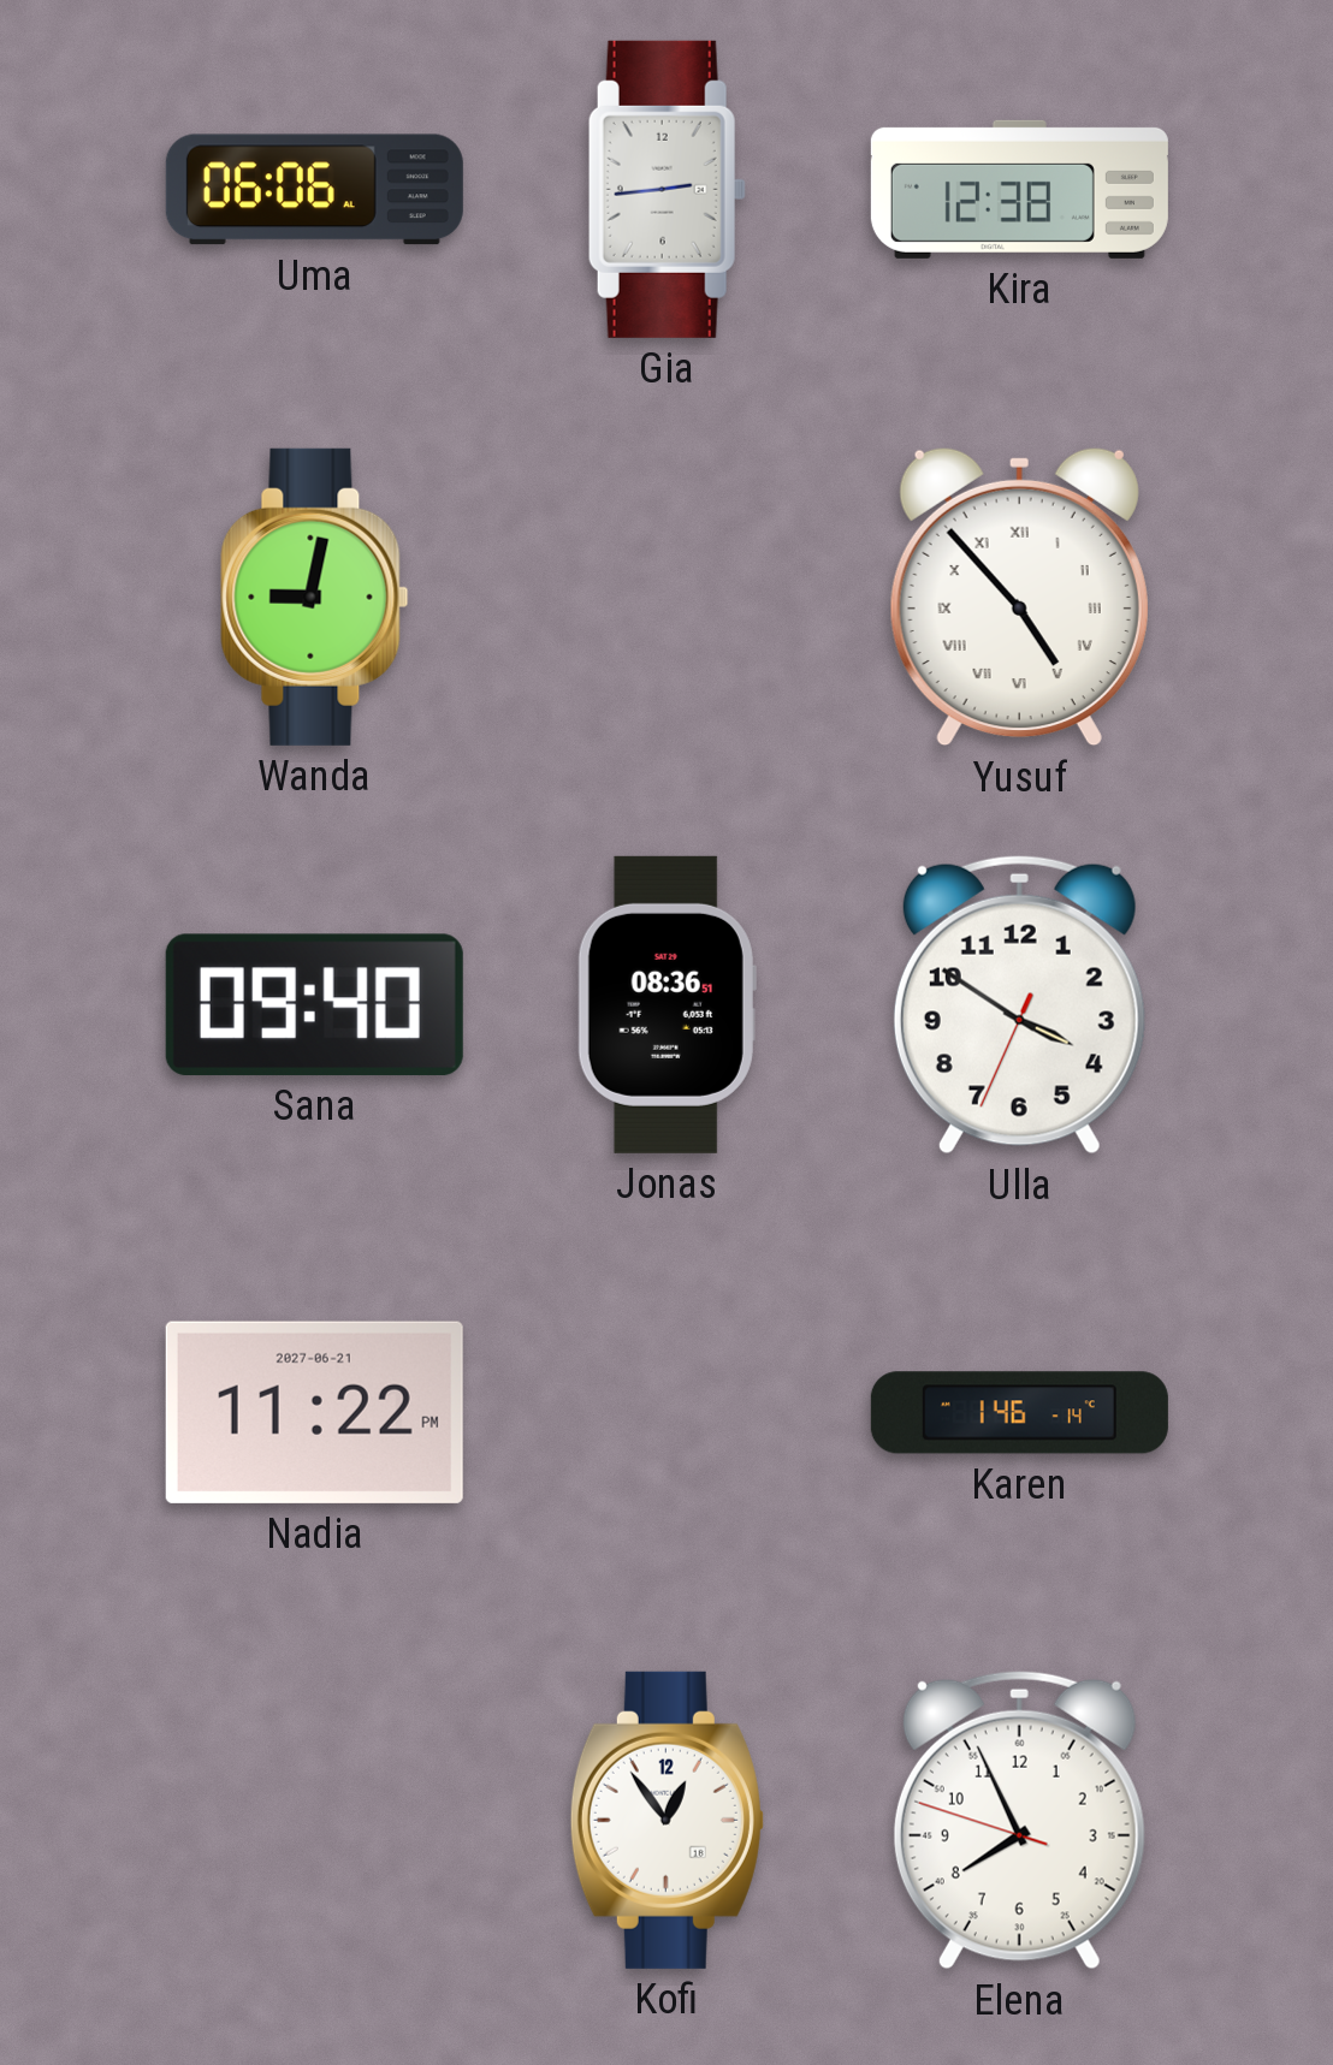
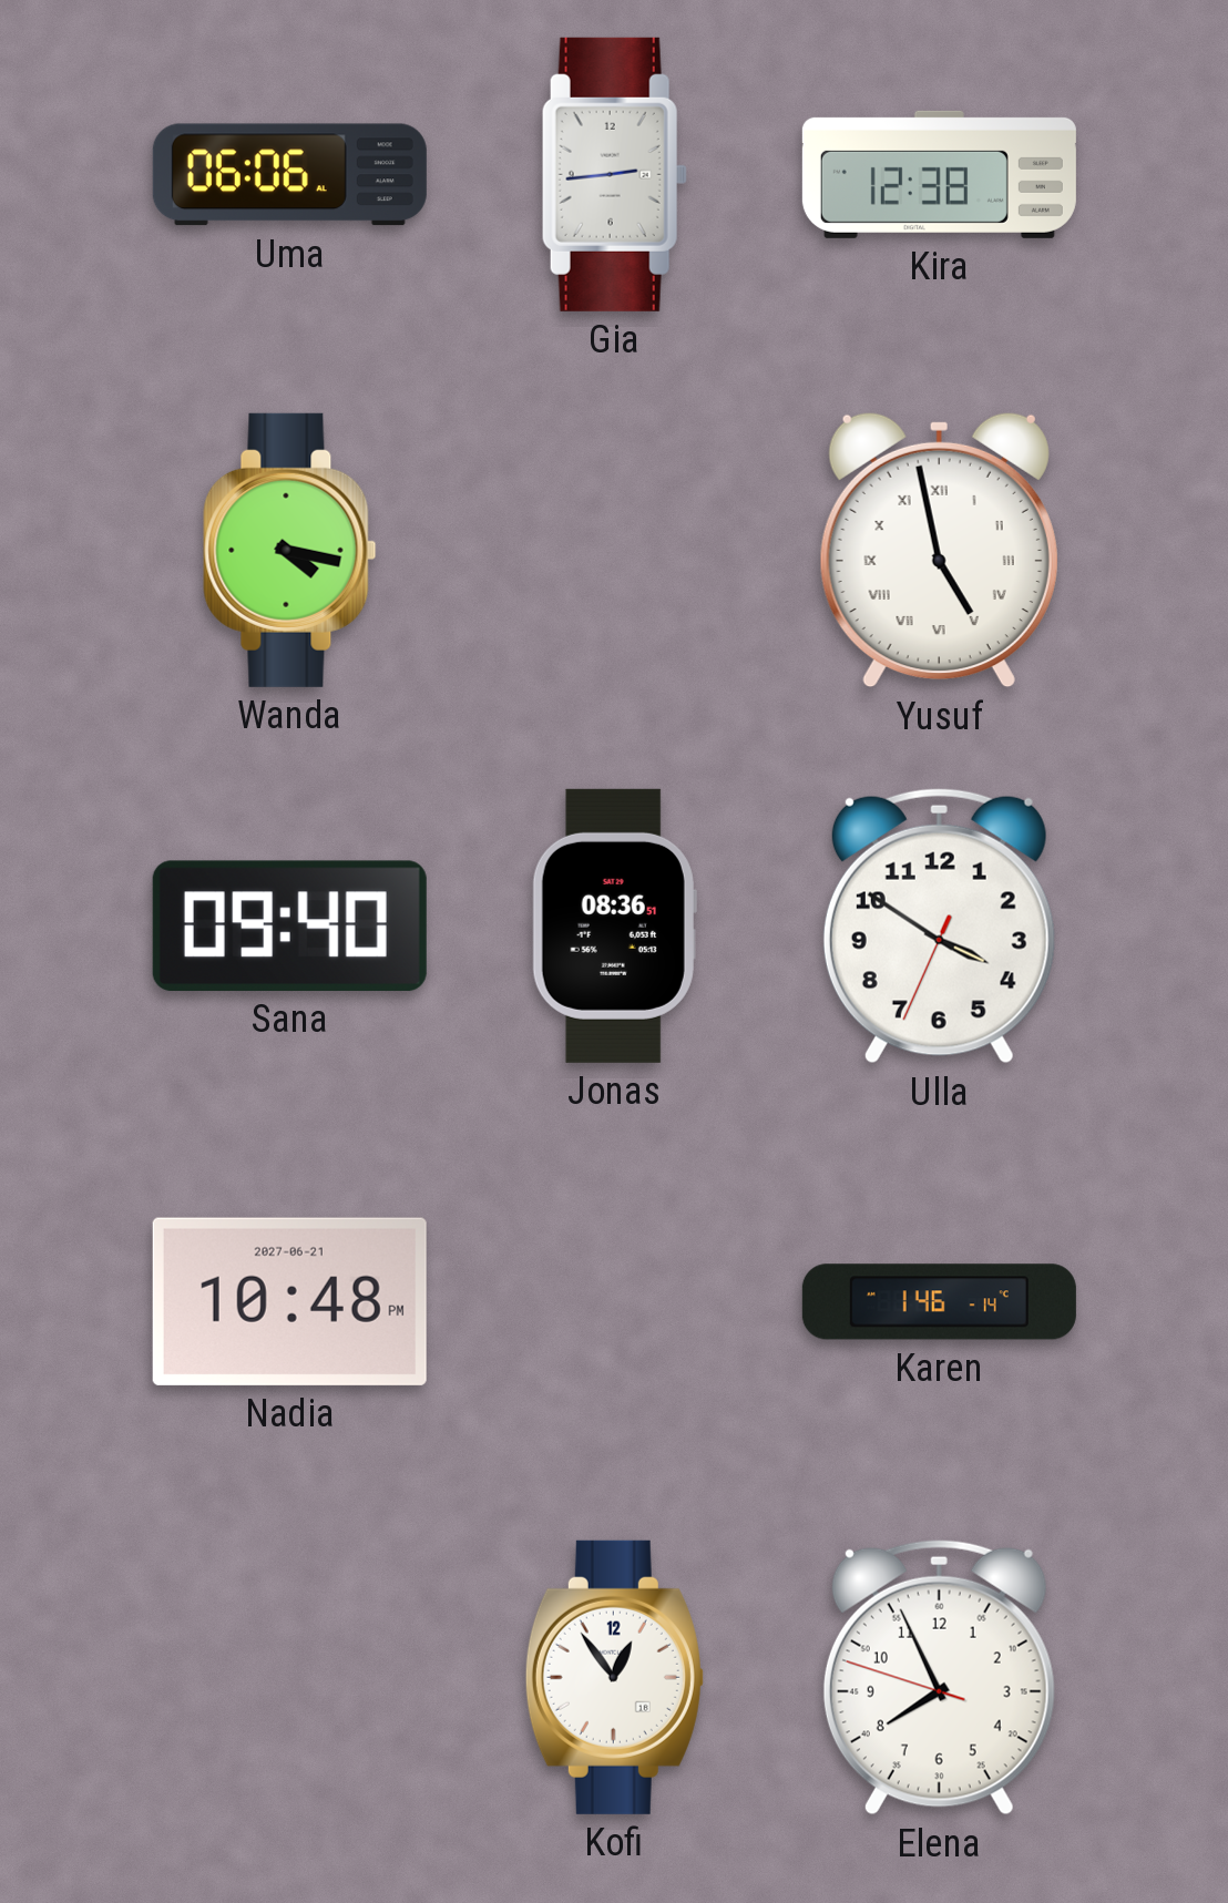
Wanda: 9:02 -> 4:17 (290, 550)
Yusuf: 4:53 -> 4:58 (939, 550)
Nadia: 11:22 -> 10:48 (289, 1301)
